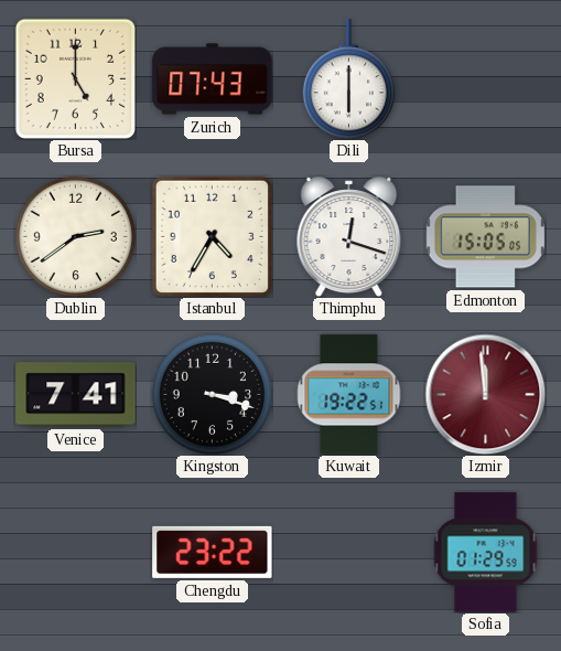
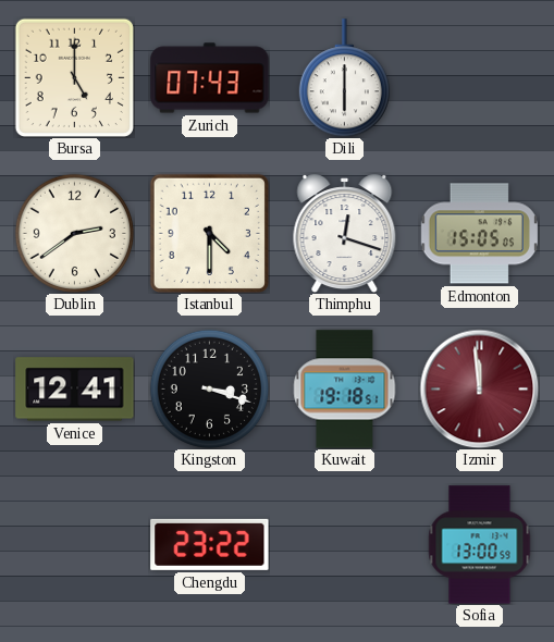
Istanbul: 4:35 -> 4:30 (209, 233)
Venice: 7:41 -> 12:41 (75, 390)
Kuwait: 19:22 -> 19:18 (345, 390)
Sofia: 01:29 -> 13:00 (480, 545)
